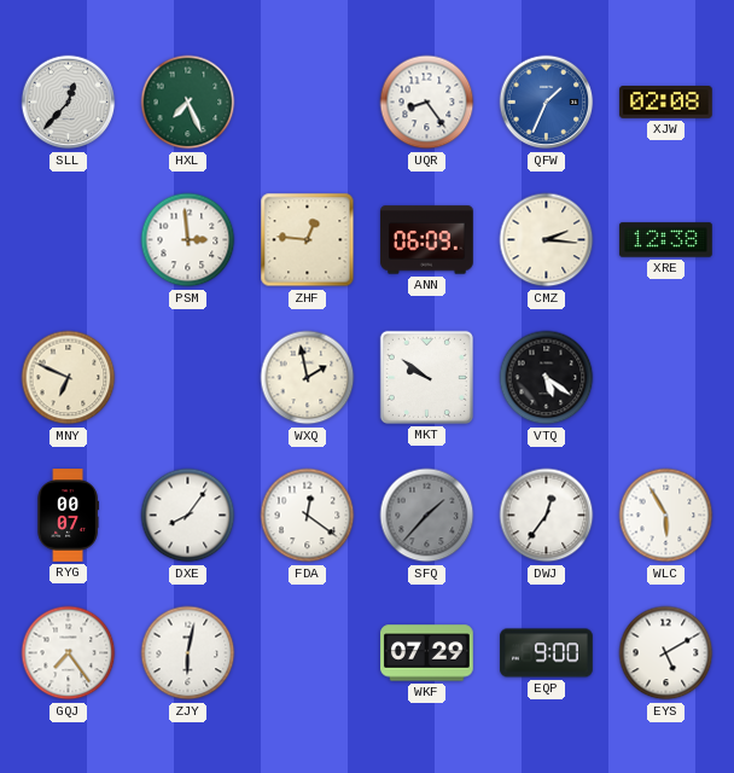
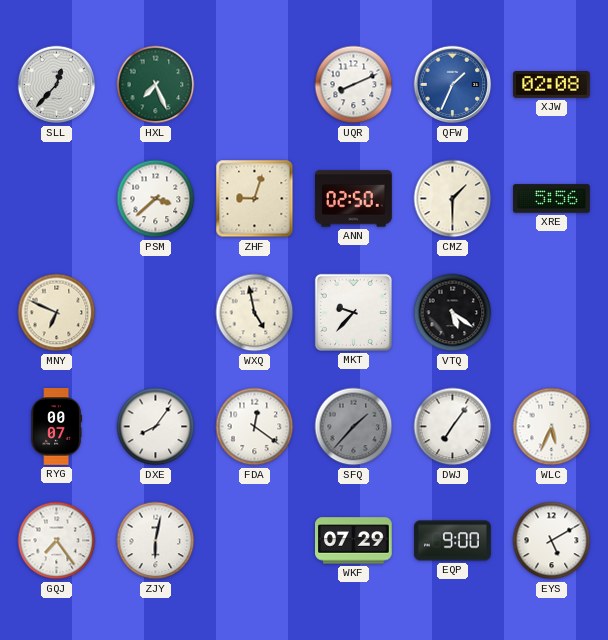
UQR: 8:24 -> 8:11 (354, 85)
PSM: 2:59 -> 3:38 (156, 199)
ZHF: 12:46 -> 9:03 (255, 199)
ANN: 06:09 -> 02:50 (354, 199)
CMZ: 2:16 -> 1:30 (453, 199)
XRE: 12:38 -> 5:56 (552, 199)
WXQ: 1:58 -> 4:58 (255, 313)
MKT: 9:51 -> 9:37 (353, 312)
DWJ: 12:36 -> 7:06 (453, 427)
WLC: 5:55 -> 5:34 (552, 427)
